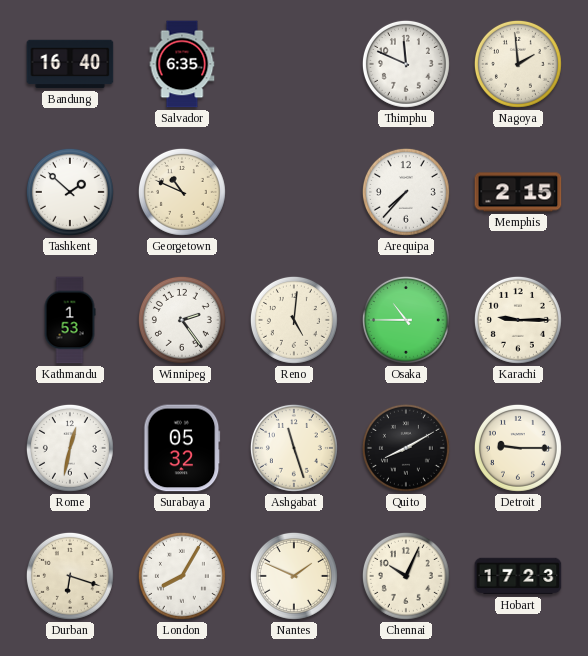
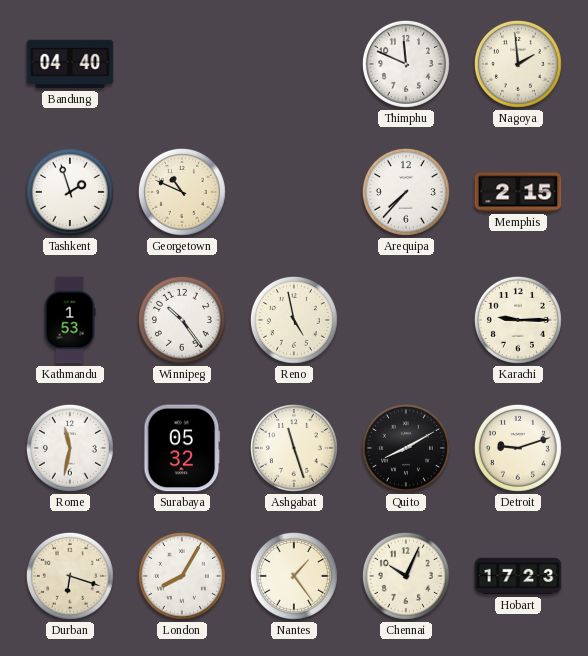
Bandung: 16:40 -> 04:40 (70, 64)
Salvador: 6:35 -> none (182, 64)
Tashkent: 1:52 -> 1:57 (70, 192)
Winnipeg: 2:24 -> 10:24 (182, 320)
Reno: 5:01 -> 4:58 (294, 320)
Osaka: 10:45 -> none (406, 320)
Rome: 12:32 -> 11:32 (70, 448)
Detroit: 9:15 -> 9:12 (518, 448)
Nantes: 1:49 -> 1:24 (294, 576)
